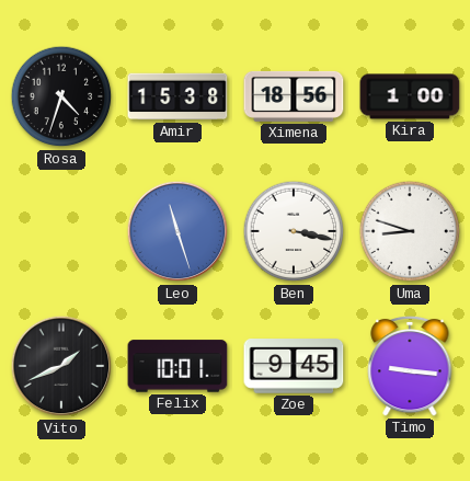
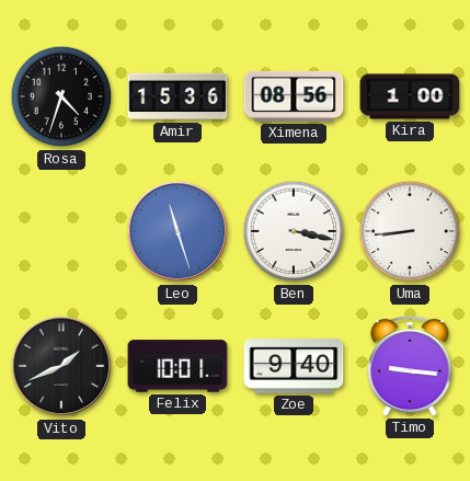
Amir: 15:38 -> 15:36 (177, 96)
Ximena: 18:56 -> 08:56 (294, 96)
Uma: 8:48 -> 8:44 (410, 231)
Zoe: 9:45 -> 9:40 (294, 366)
